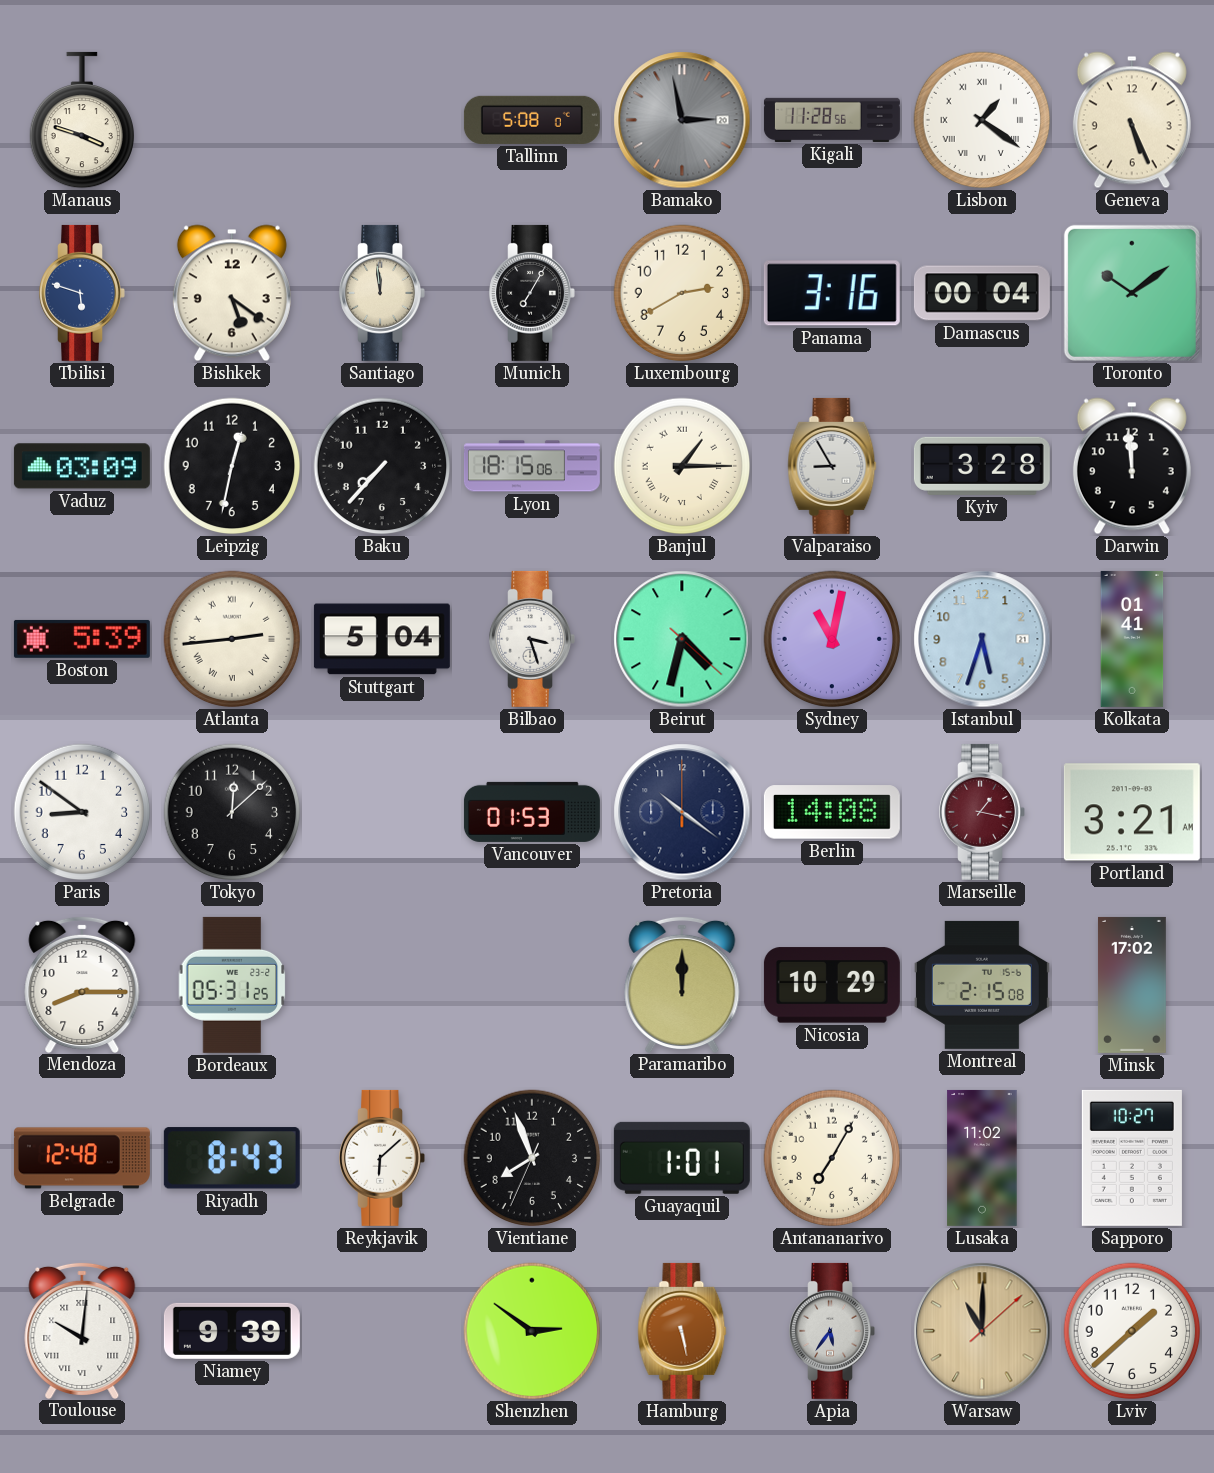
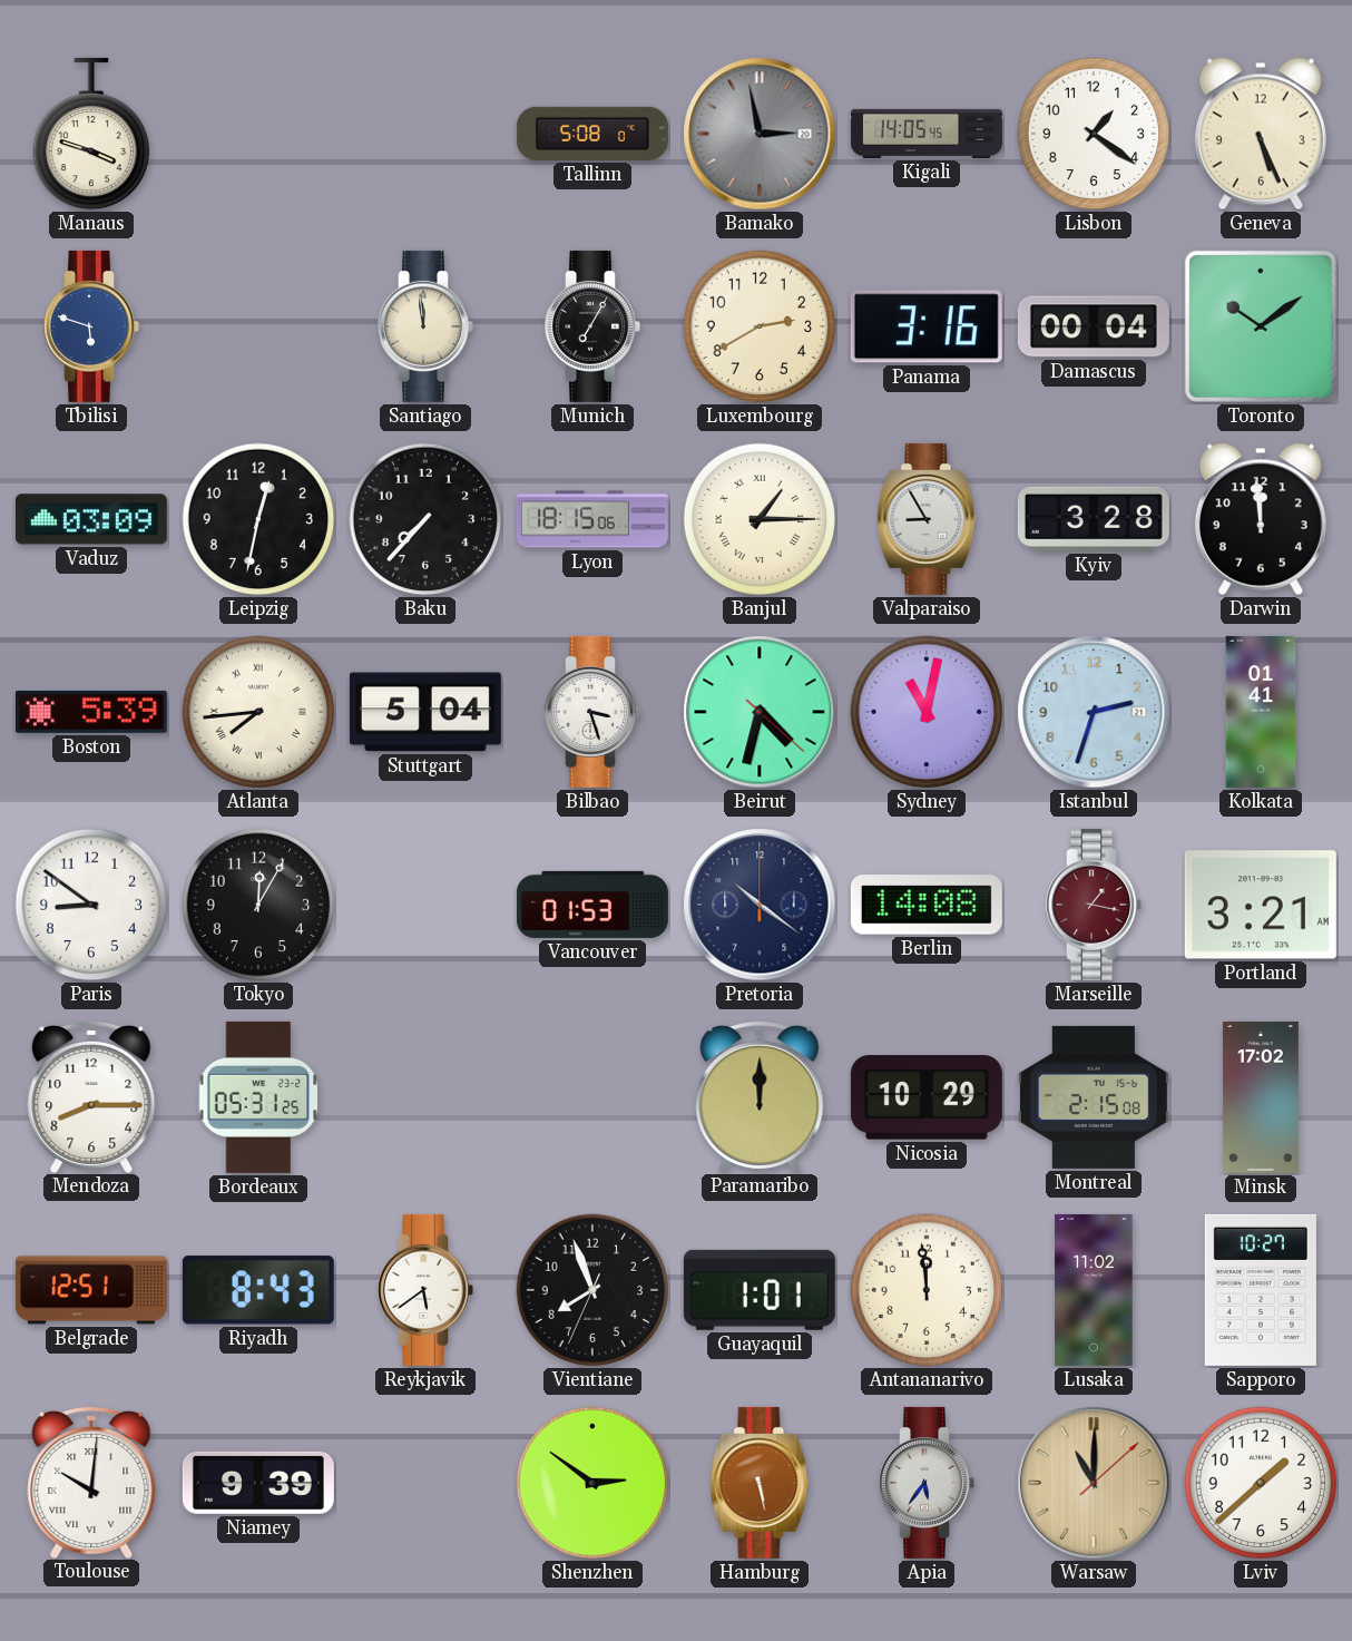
Kigali: 11:28 -> 14:05 (927, 134)
Lisbon numerals: Roman -> Arabic (1094, 134)
Bishkek: 5:21 -> none (232, 293)
Atlanta: 2:44 -> 7:44 (258, 712)
Istanbul: 5:33 -> 2:33 (1094, 712)
Tokyo: 12:08 -> 12:05 (258, 905)
Belgrade: 12:48 -> 12:51 (91, 1290)
Reykjavik: 6:08 -> 5:39 (425, 1290)
Antananarivo: 7:05 -> 11:59 (927, 1290)
